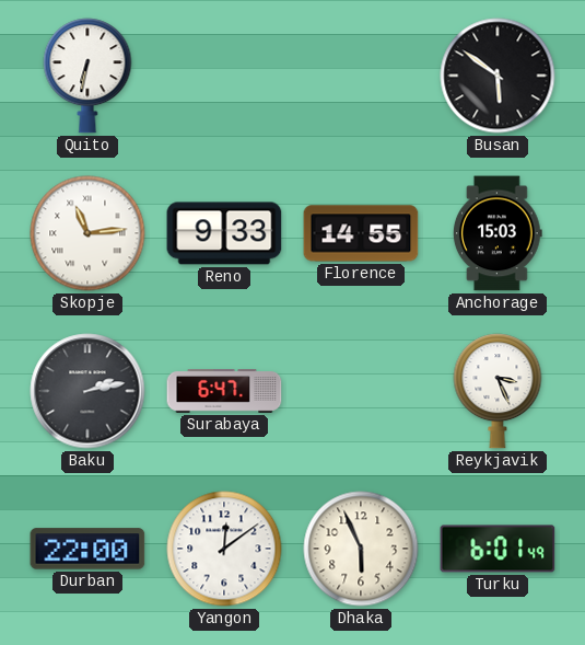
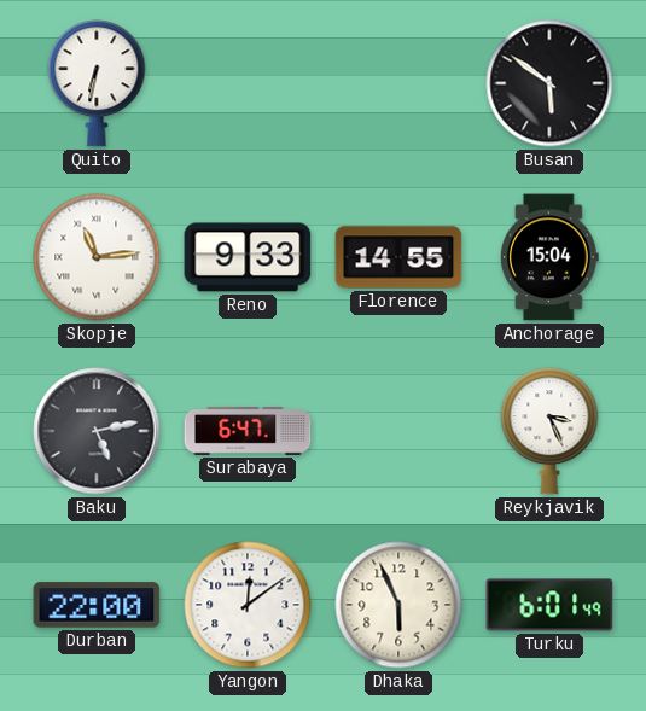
Anchorage: 15:03 -> 15:04 (549, 257)
Baku: 2:13 -> 5:13 (97, 431)
